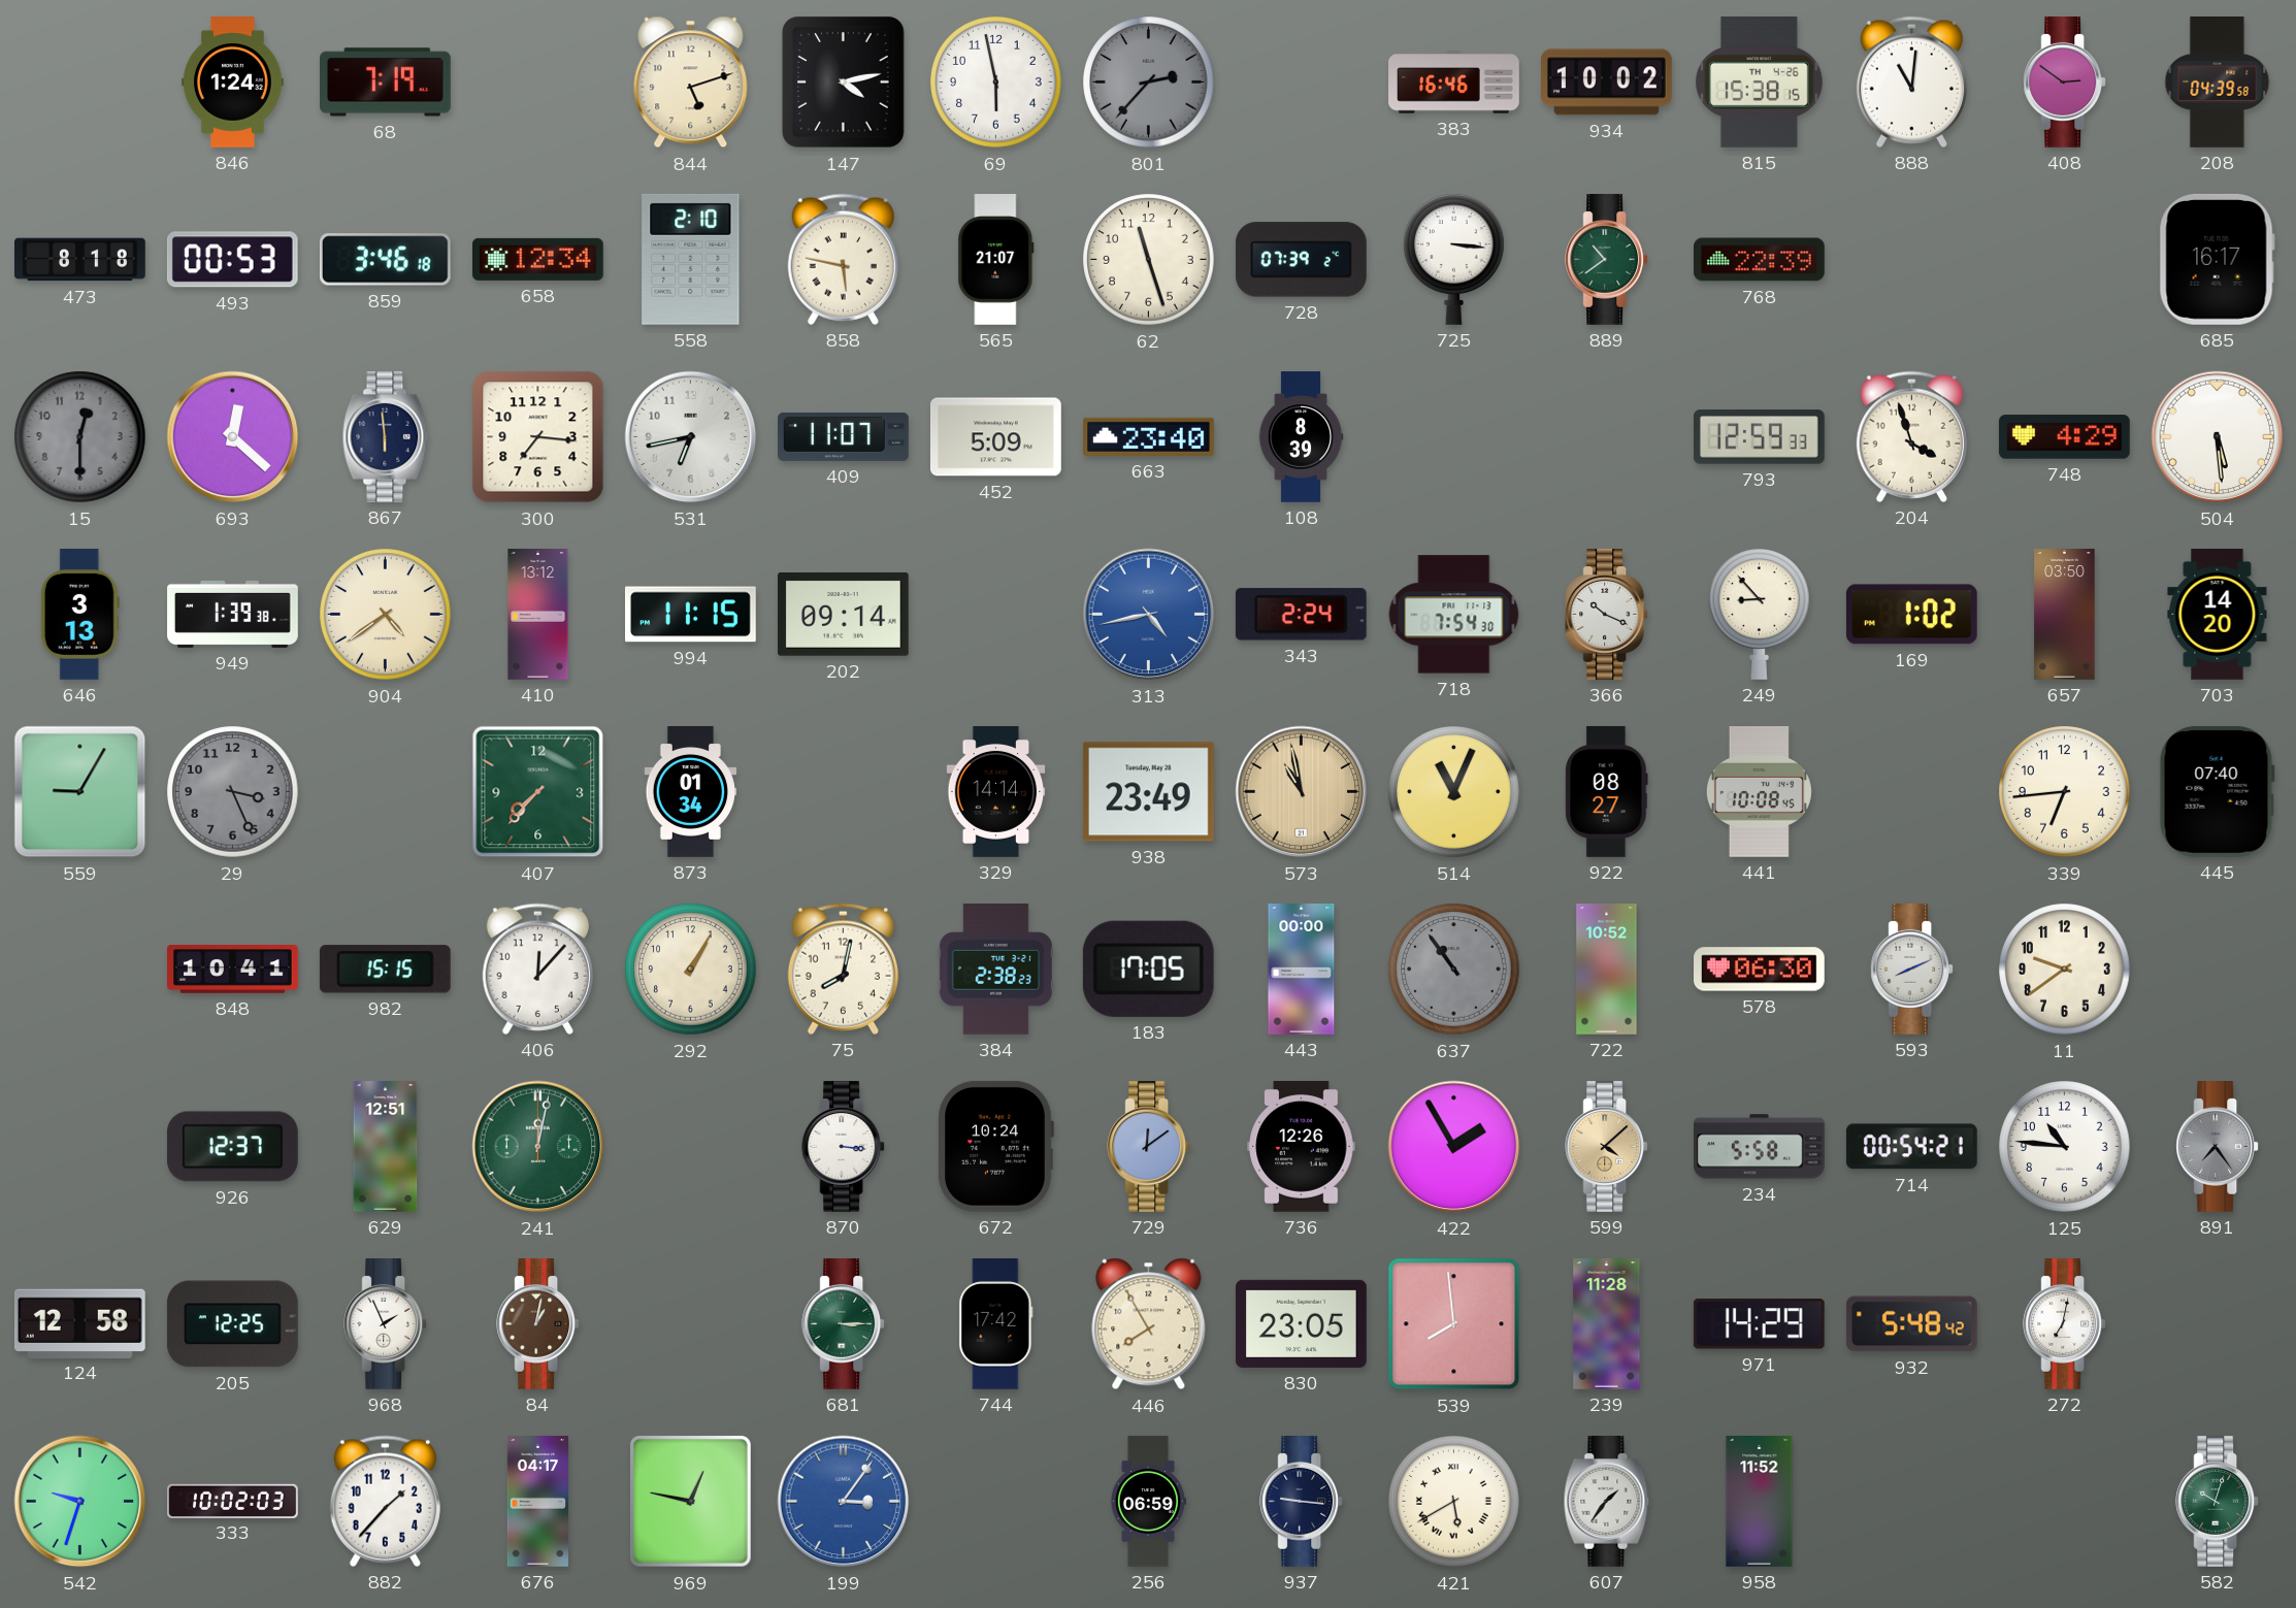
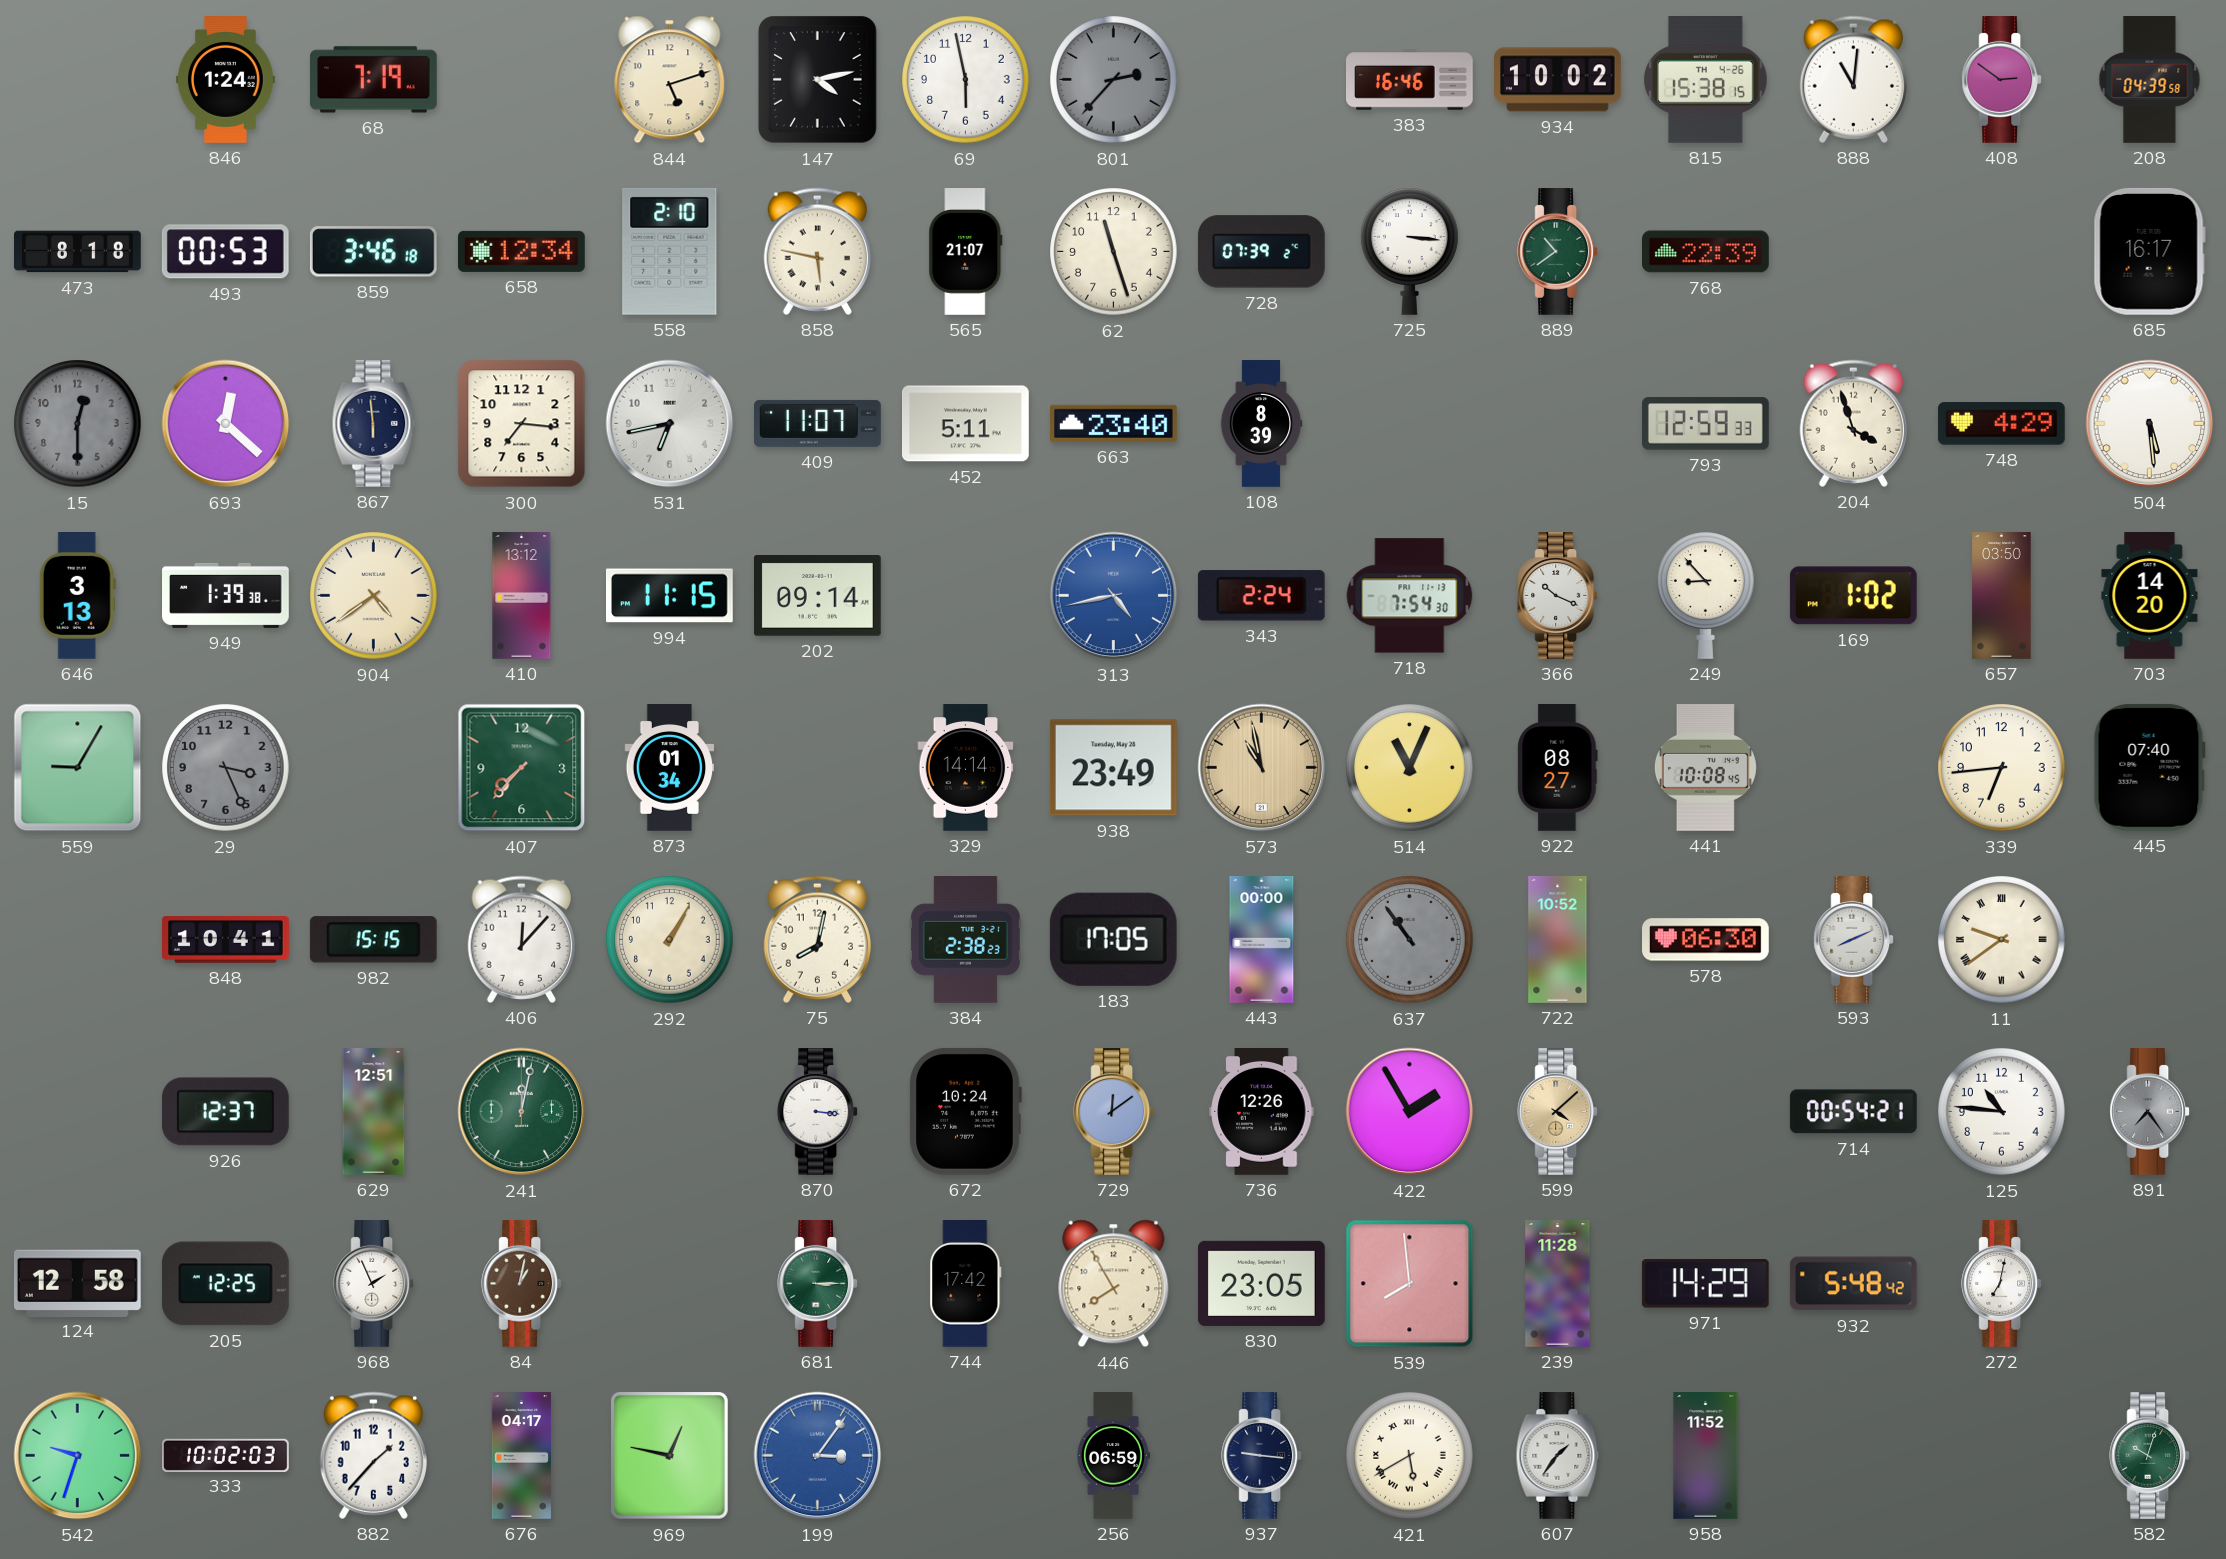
452: 5:09 -> 5:11 (966, 424)
11 numerals: Arabic -> Roman (2002, 940)
234: 5:58 -> none (1760, 1147)
